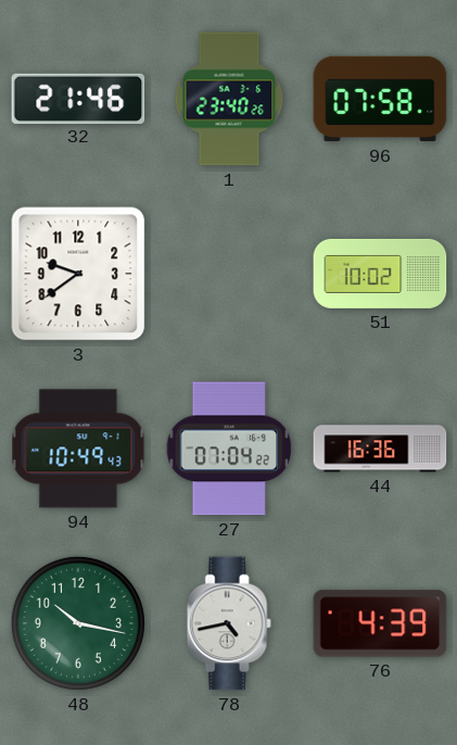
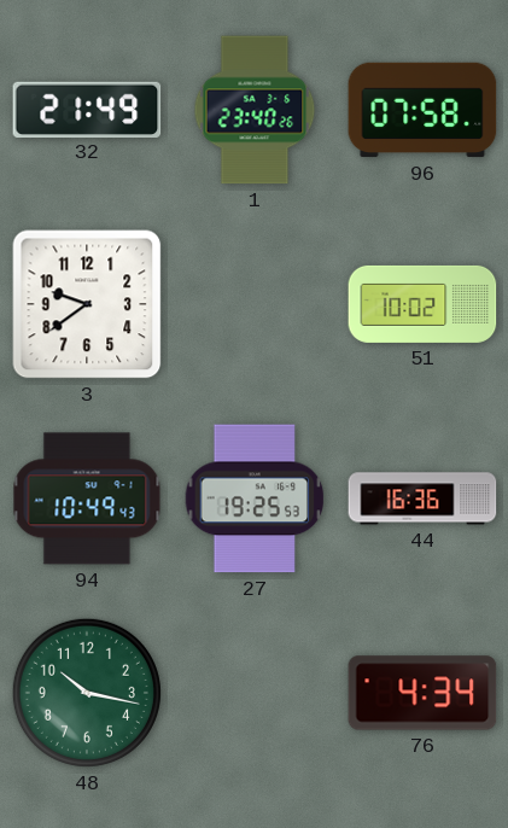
32: 21:46 -> 21:49 (87, 109)
27: 07:04 -> 19:25 (255, 498)
78: 4:43 -> none (229, 623)
76: 4:39 -> 4:34 (422, 693)
